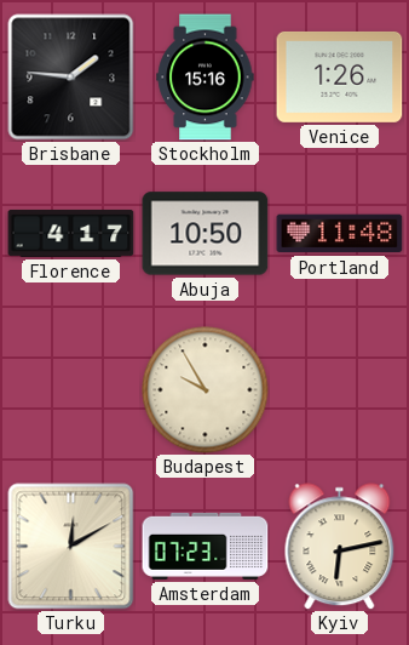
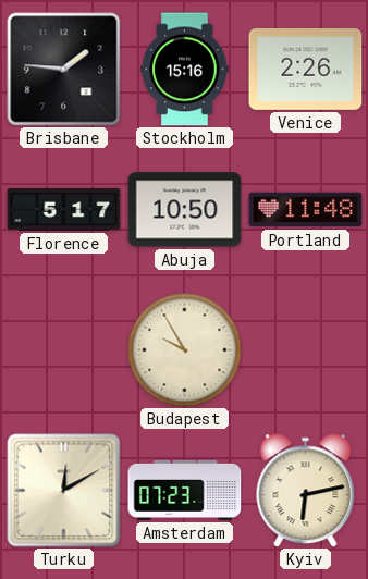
Venice: 1:26 -> 2:26 (306, 69)
Florence: 4:17 -> 5:17 (64, 209)
